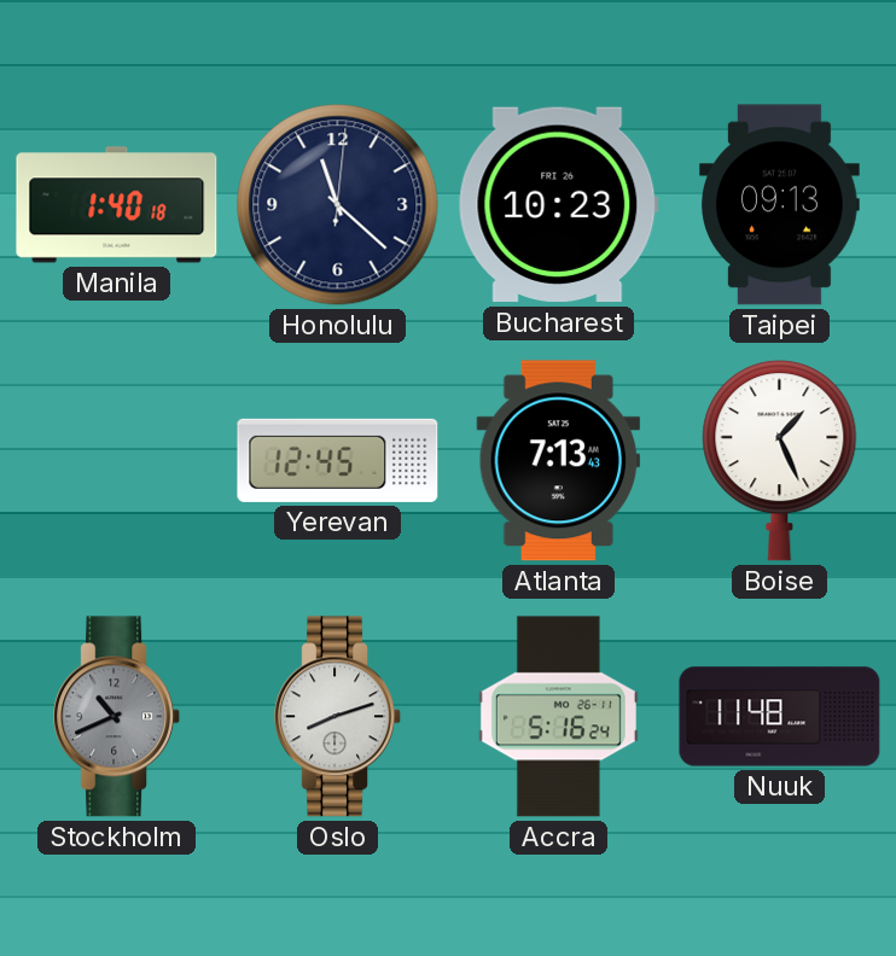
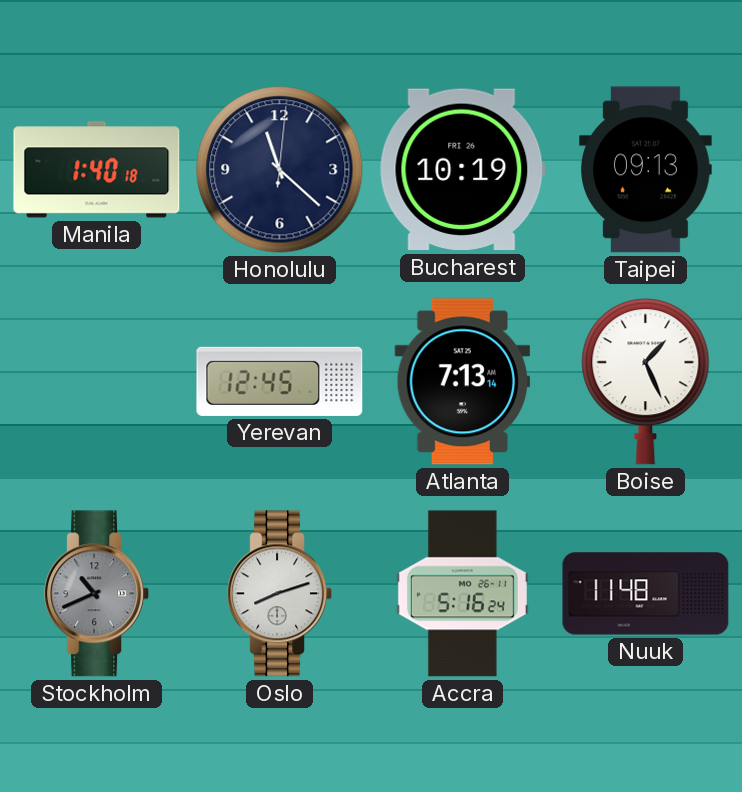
Bucharest: 10:23 -> 10:19 (463, 170)
Atlanta: 7:13:43 -> 7:13:14 (463, 382)
